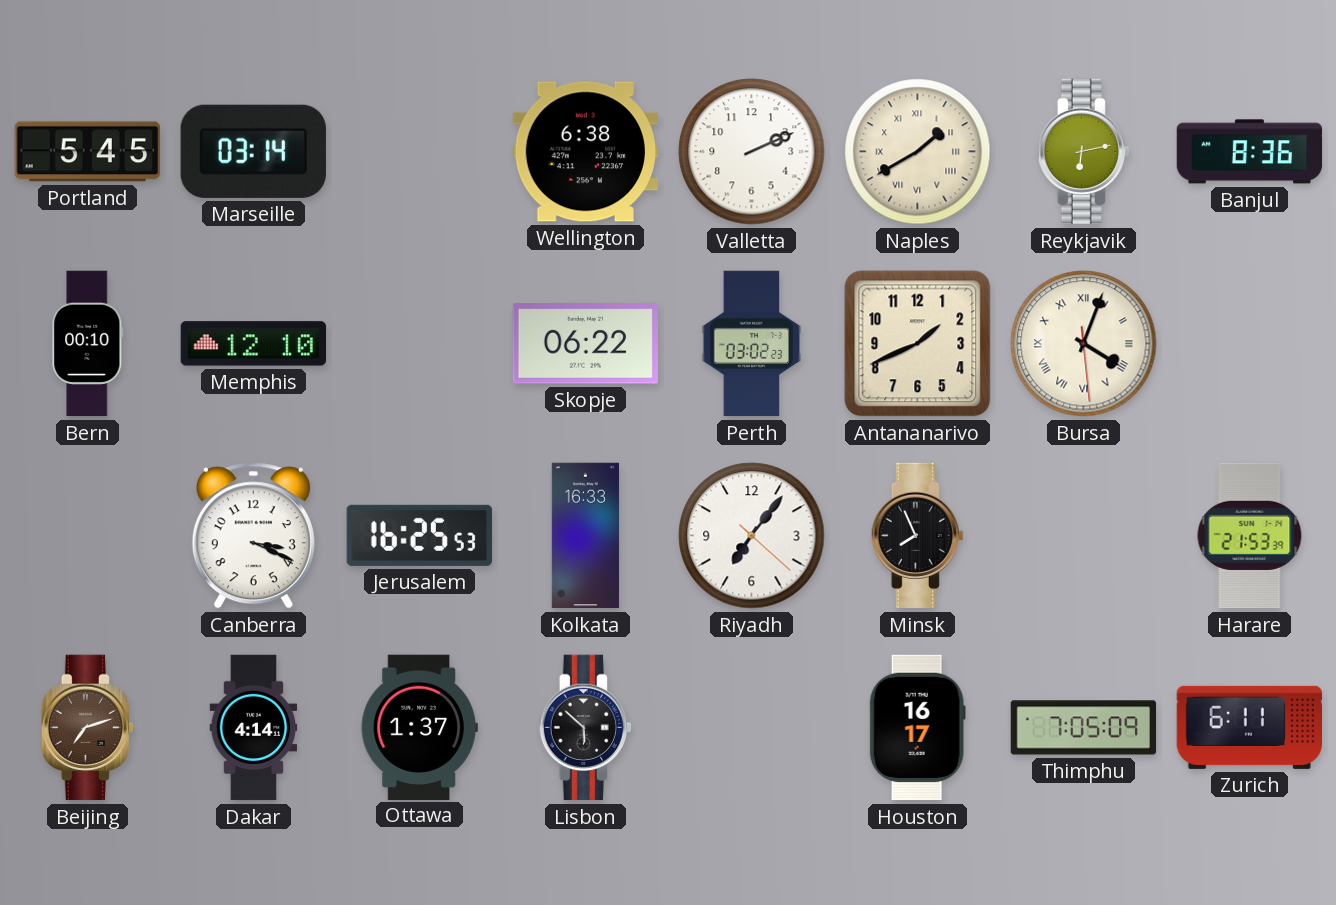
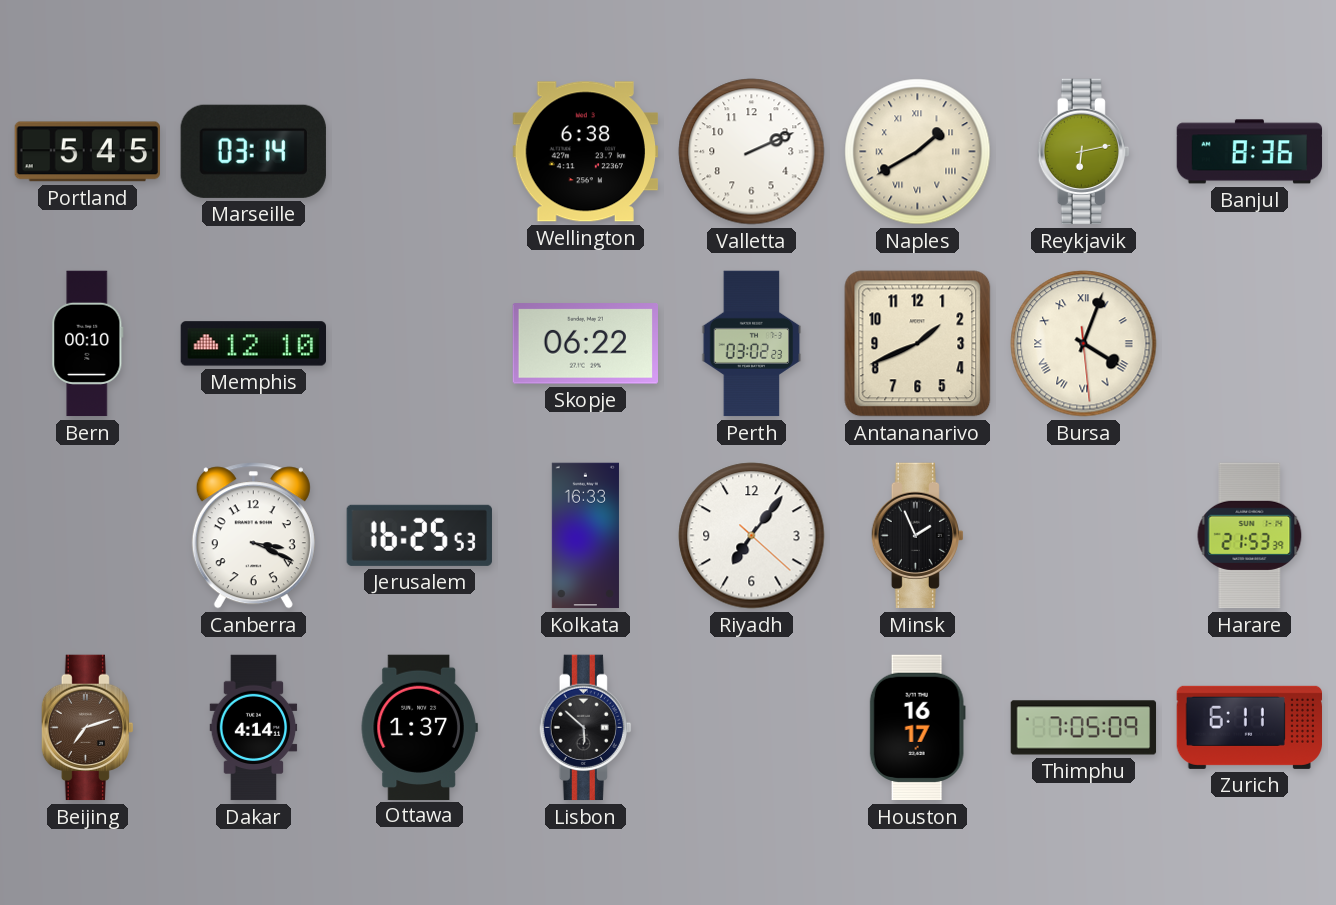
Minsk: 7:56 -> 1:56 (917, 536)
